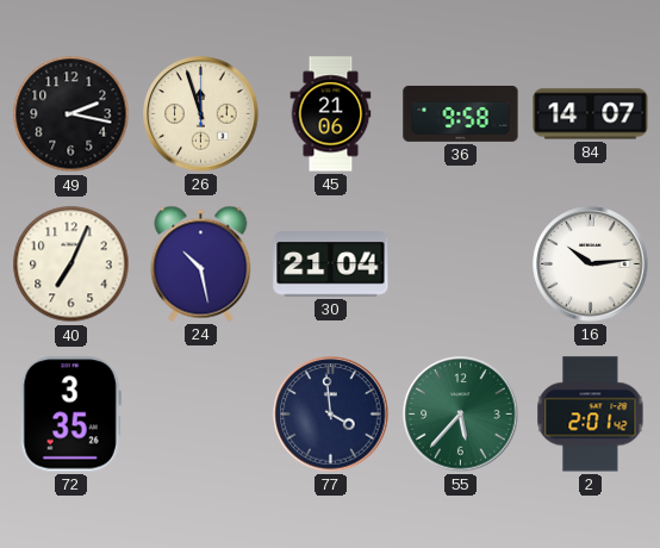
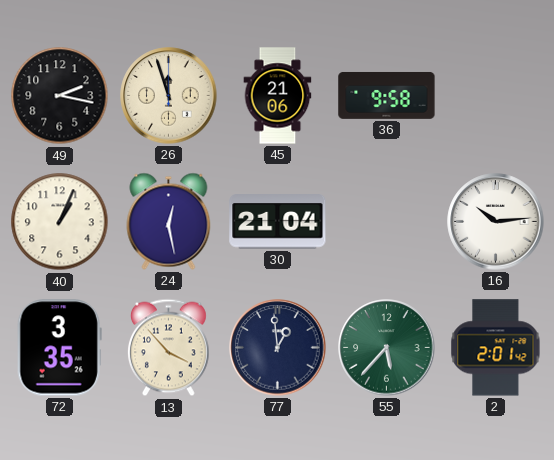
84: 14:07 -> none (591, 114)
40: 7:04 -> 1:04 (60, 222)
24: 10:28 -> 12:28 (169, 221)
13: none -> 3:53 (168, 348)
77: 3:59 -> 12:59 (278, 348)
